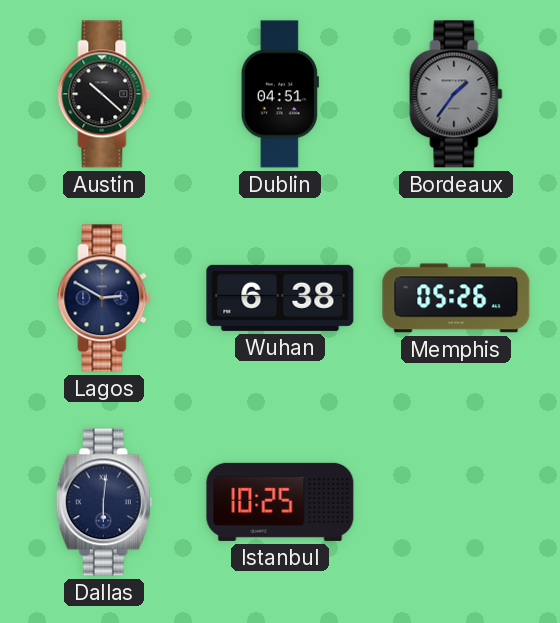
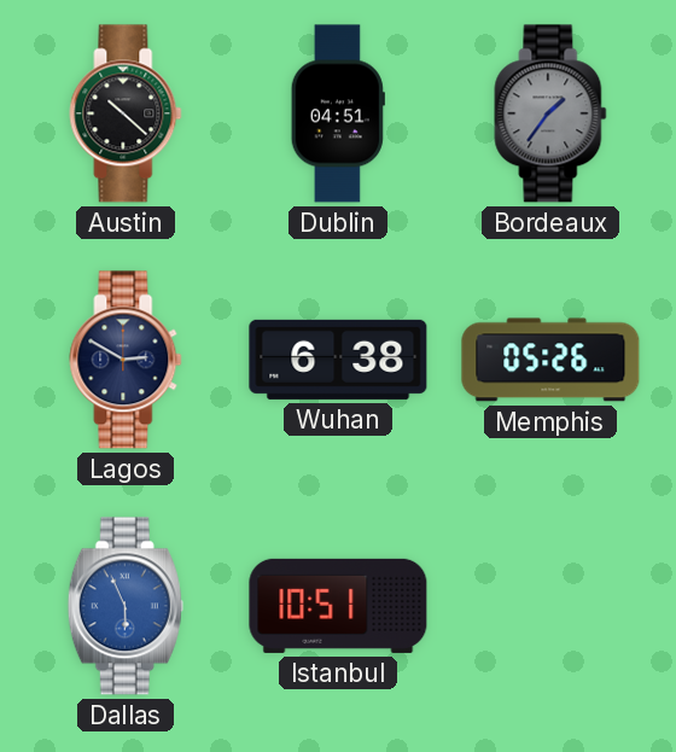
Dallas: 6:01 -> 5:56 (126, 606)
Dallas dial: navy -> blue (126, 606)
Istanbul: 10:25 -> 10:51 (338, 606)
